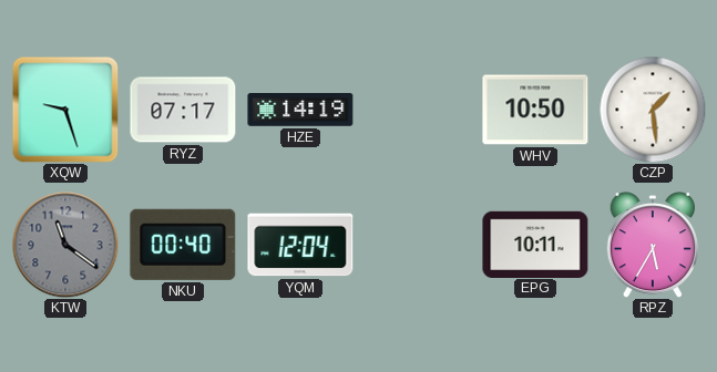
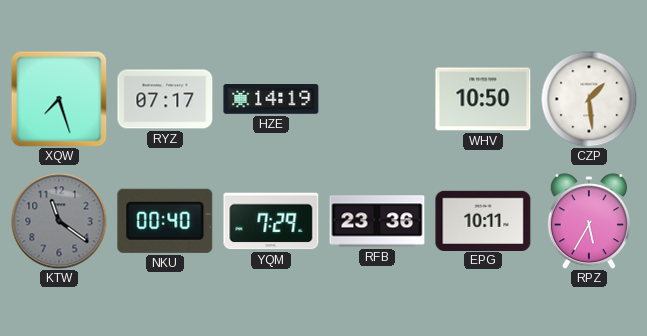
XQW: 9:27 -> 7:27 (59, 99)
YQM: 12:04 -> 7:29 (271, 221)
RFB: none -> 23:36 (377, 221)
